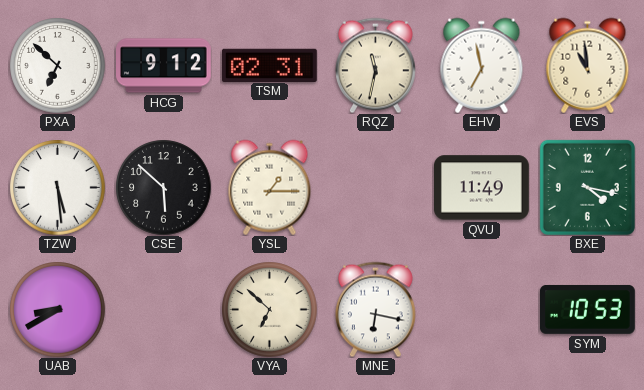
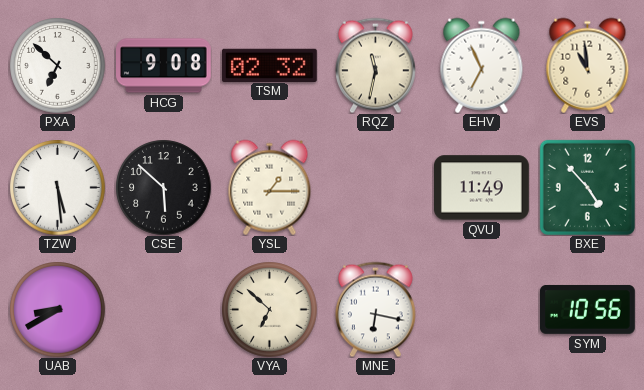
HCG: 9:12 -> 9:08 (164, 66)
TSM: 02:31 -> 02:32 (269, 65)
EHV: 6:58 -> 6:56 (482, 65)
BXE: 4:17 -> 4:53 (587, 187)
SYM: 10:53 -> 10:56 (588, 310)
